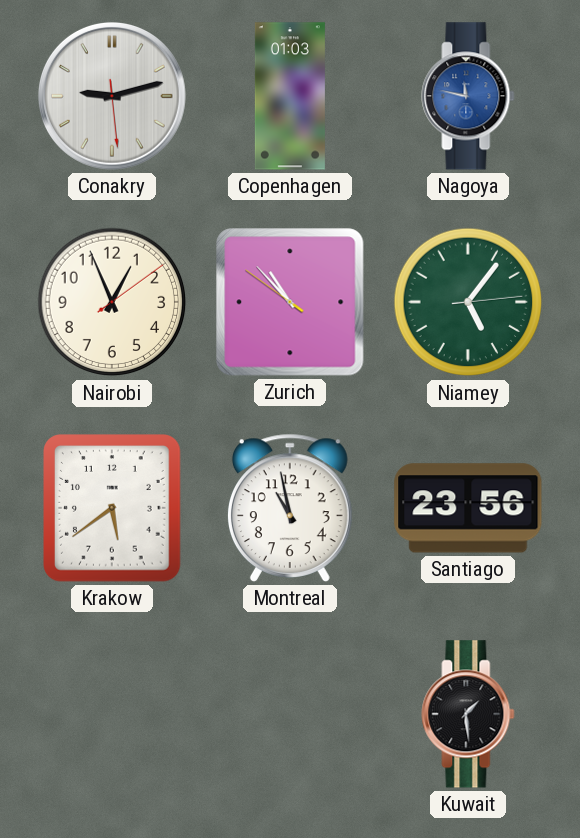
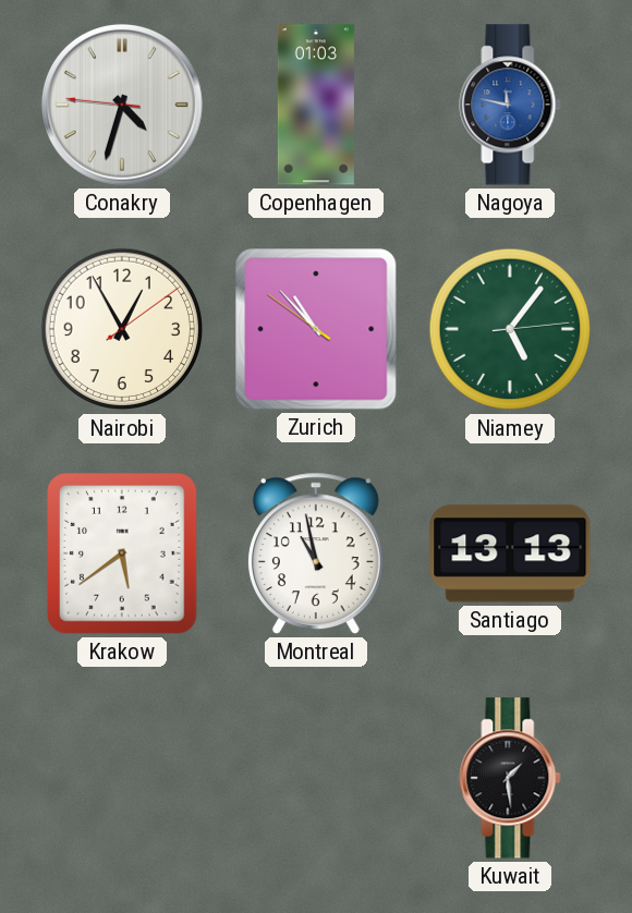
Conakry: 9:12 -> 4:32 (122, 105)
Nairobi: 12:56 -> 12:55 (122, 329)
Santiago: 23:56 -> 13:13 (510, 553)
